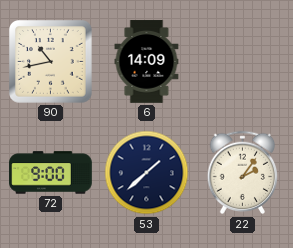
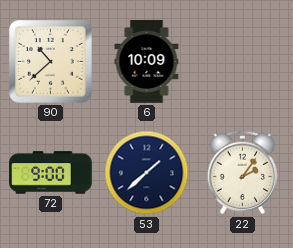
90: 10:43 -> 10:38 (51, 62)
6: 14:09 -> 10:09 (147, 62)
